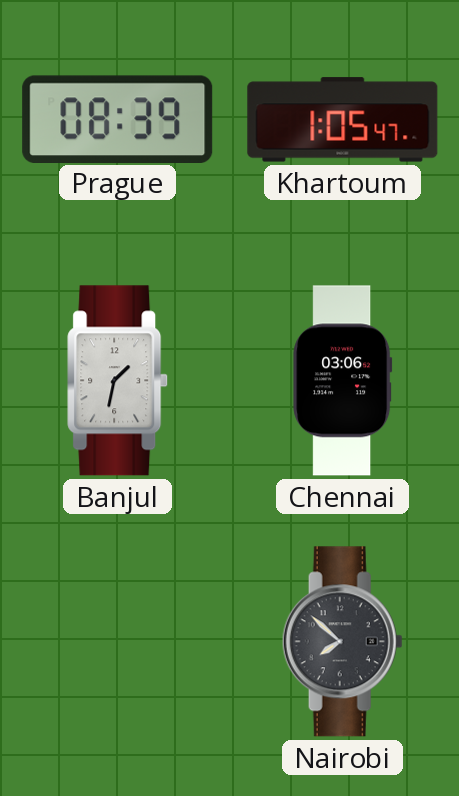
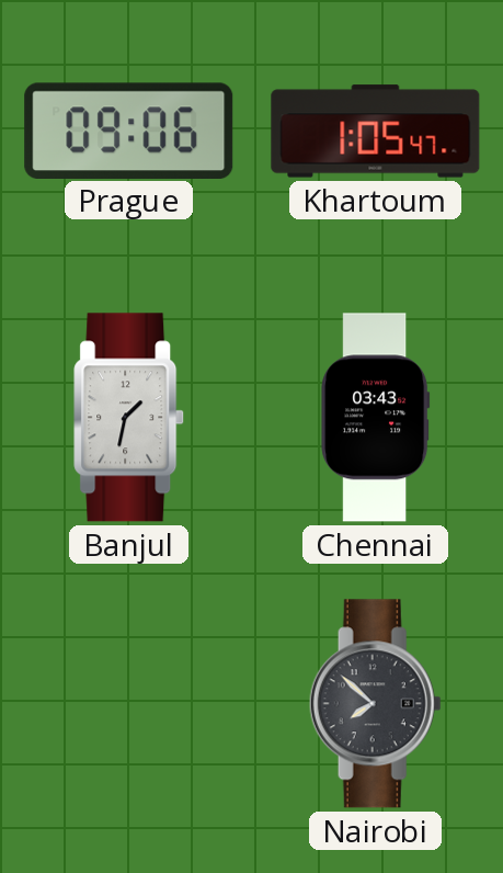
Prague: 08:39 -> 09:06 (129, 131)
Chennai: 03:06 -> 03:43 (376, 418)
